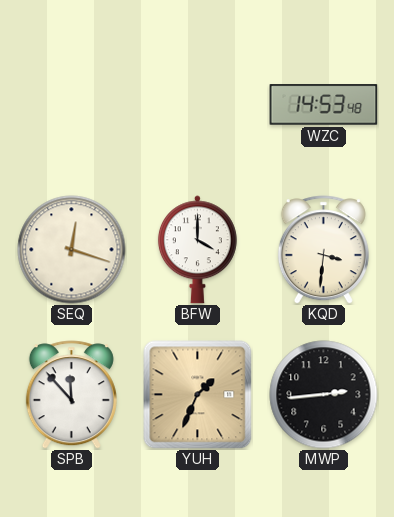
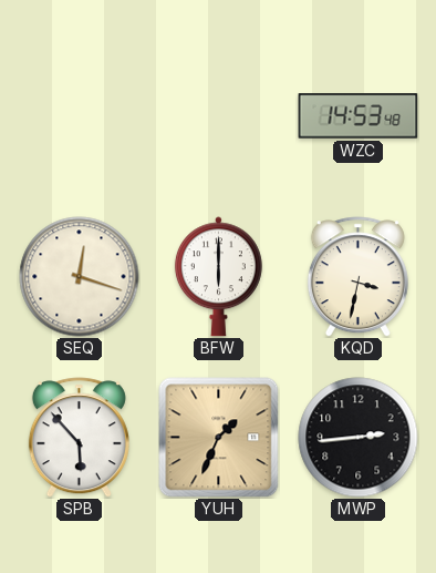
BFW: 4:00 -> 6:00 (218, 277)
KQD: 3:31 -> 3:32 (357, 277)
SPB: 11:53 -> 5:53 (79, 438)
